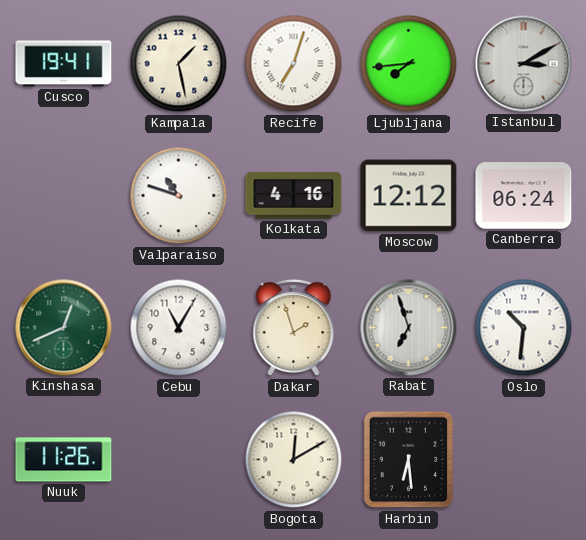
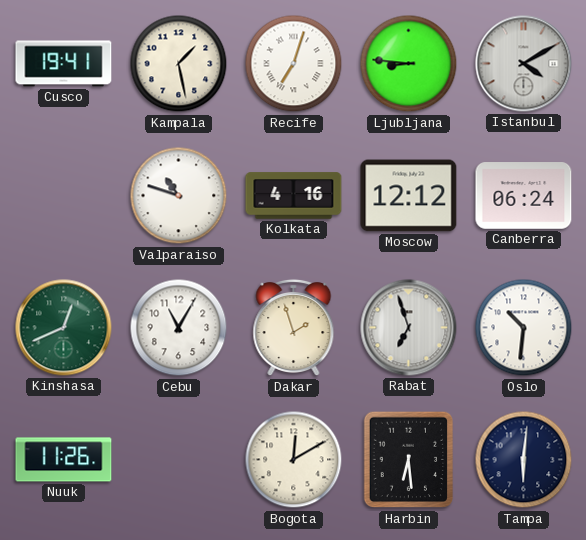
Ljubljana: 7:44 -> 8:46 (409, 64)
Istanbul: 3:10 -> 4:10 (524, 64)
Tampa: none -> 6:01 (524, 460)
